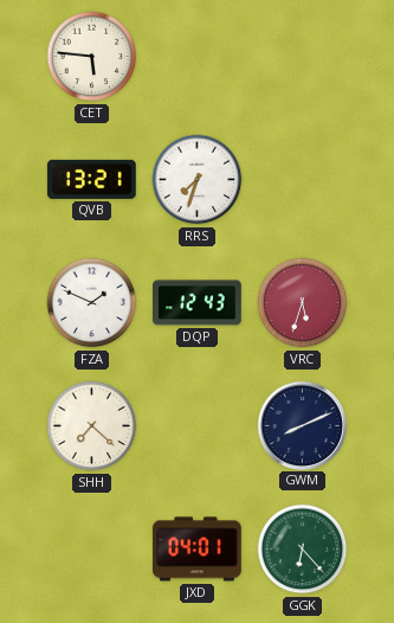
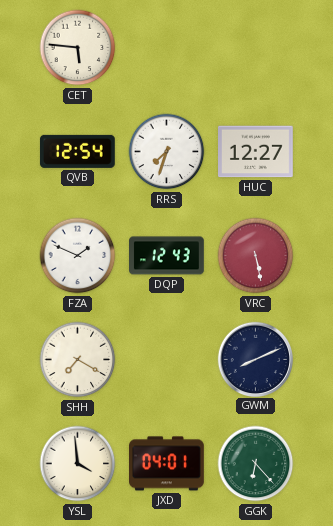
QVB: 13:21 -> 12:54 (77, 151)
HUC: none -> 12:27 (256, 152)
VRC: 5:33 -> 5:28 (256, 256)
SHH: 7:22 -> 7:20 (78, 360)
YSL: none -> 3:59 (78, 464)
